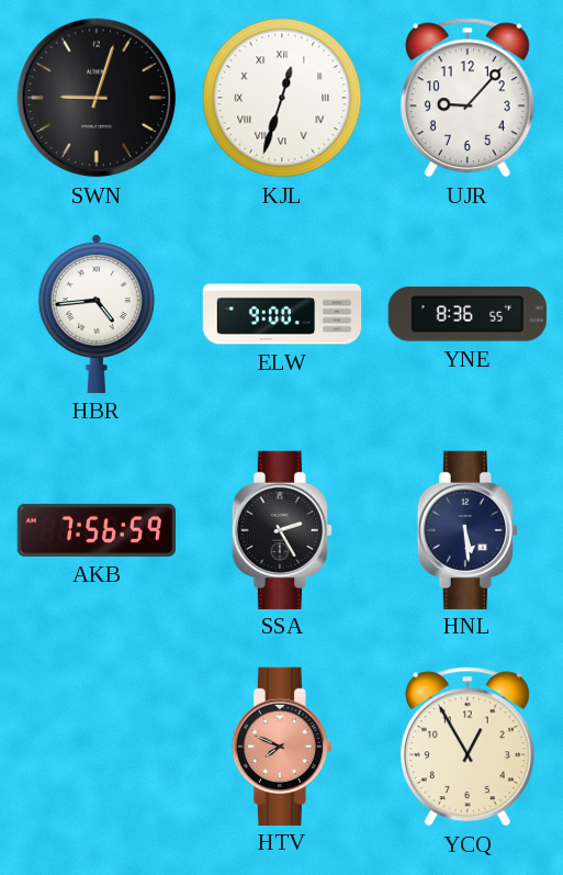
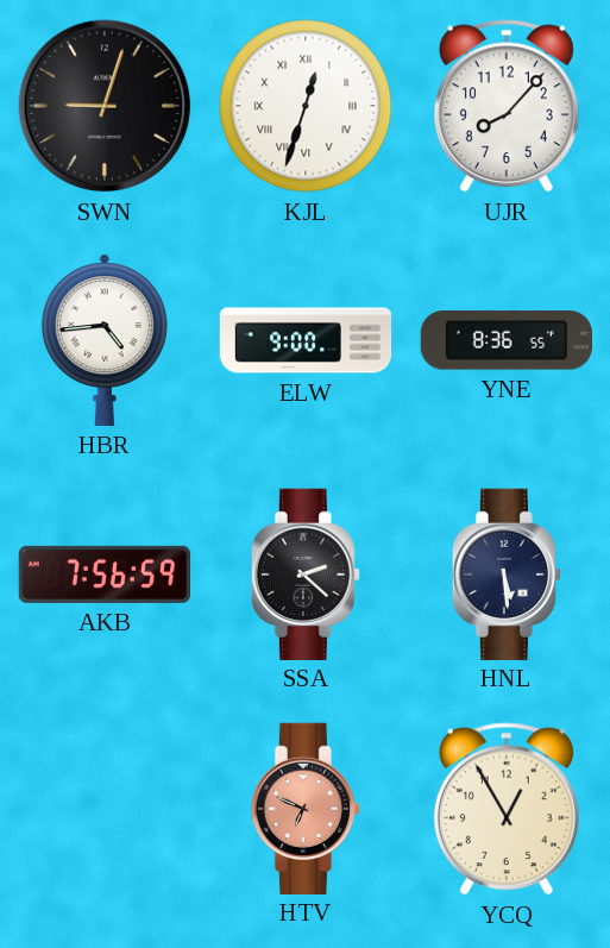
UJR: 9:07 -> 8:07 (507, 106)
SSA: 2:25 -> 2:22 (306, 573)
HTV: 7:49 -> 6:49 (306, 808)
